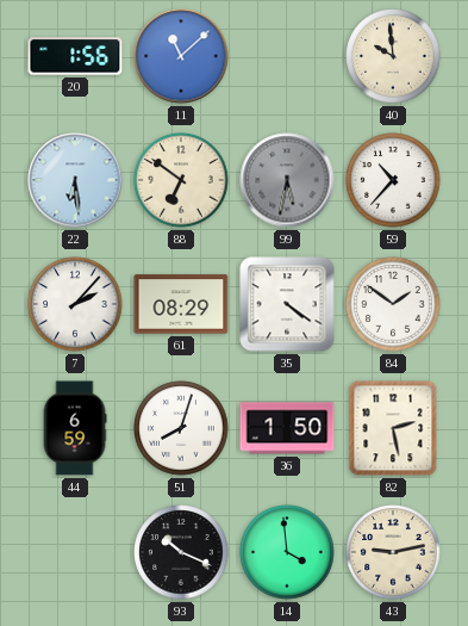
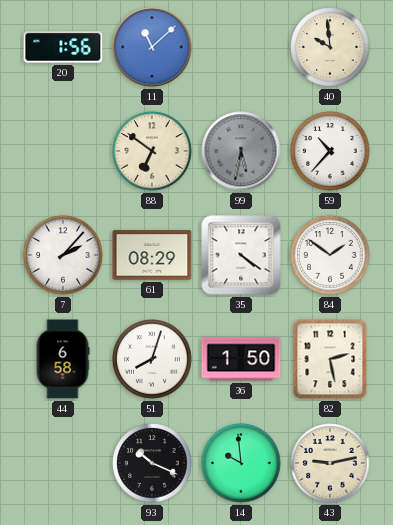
22: 6:29 -> none (75, 180)
44: 6:59 -> 6:58 (63, 359)
14: 3:59 -> 9:59 (241, 463)
